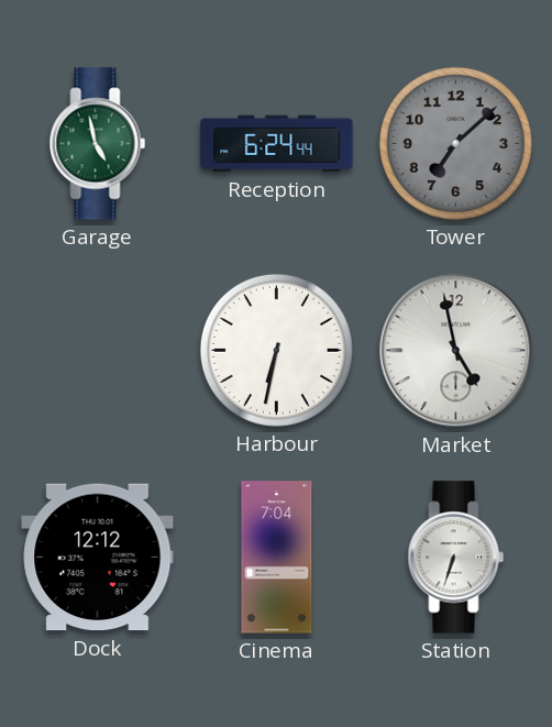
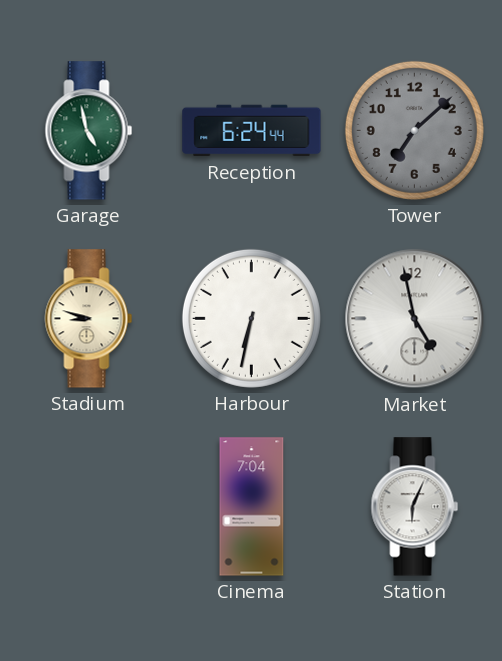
Stadium: none -> 8:48 (89, 319)
Dock: 12:12 -> none (98, 558)
Station: 6:33 -> 6:04 (415, 507)
